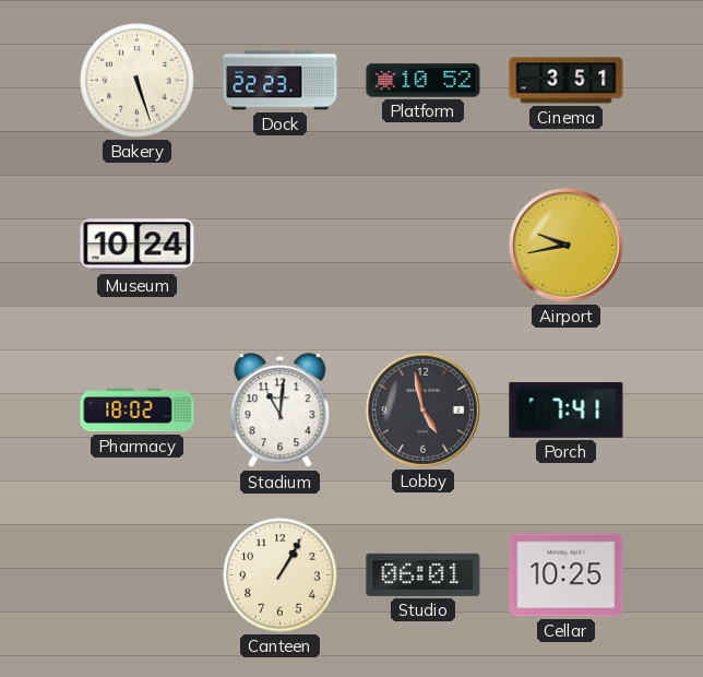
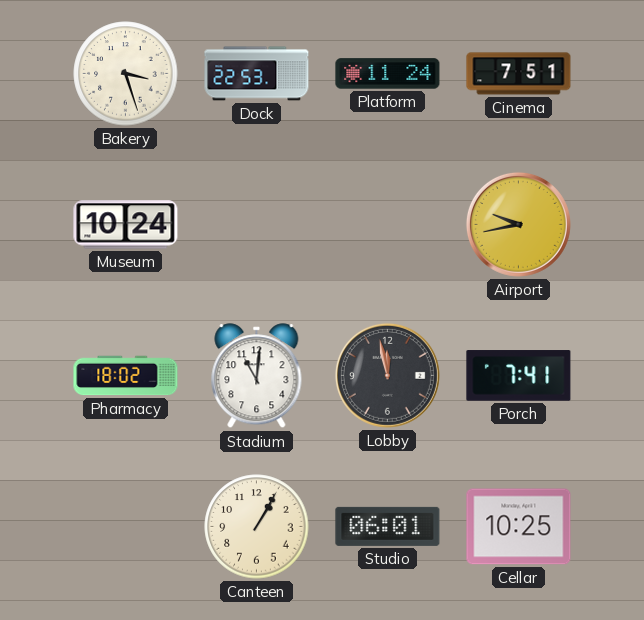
Bakery: 5:27 -> 3:27 (126, 74)
Dock: 22:23 -> 22:53 (257, 74)
Platform: 10:52 -> 11:24 (388, 74)
Cinema: 3:51 -> 7:51 (519, 74)
Lobby: 4:58 -> 11:58 (387, 375)
